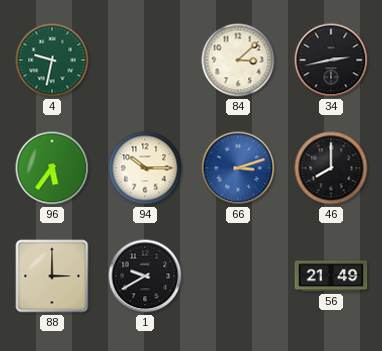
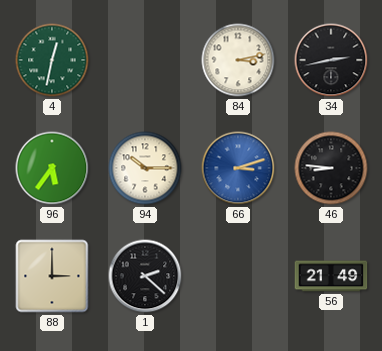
4: 9:32 -> 12:32 (52, 60)
84: 3:08 -> 3:13 (238, 60)
46: 8:00 -> 8:46 (331, 168)
1: 9:40 -> 2:22 (145, 276)
